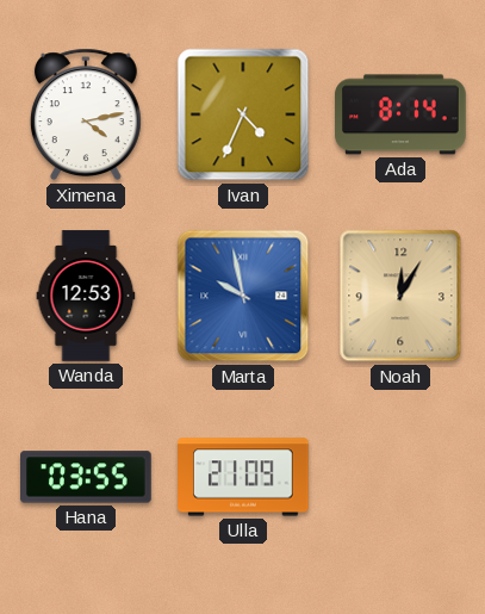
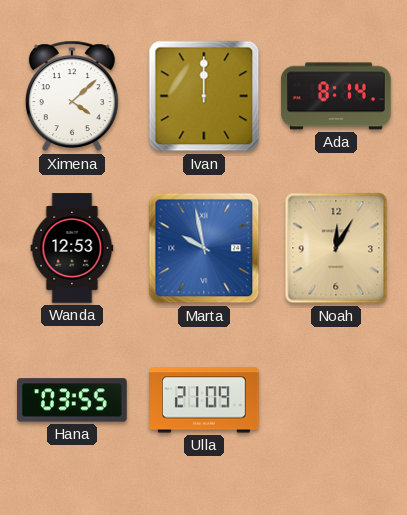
Ximena: 4:13 -> 4:08 (72, 96)
Ivan: 4:34 -> 12:00 (204, 96)
